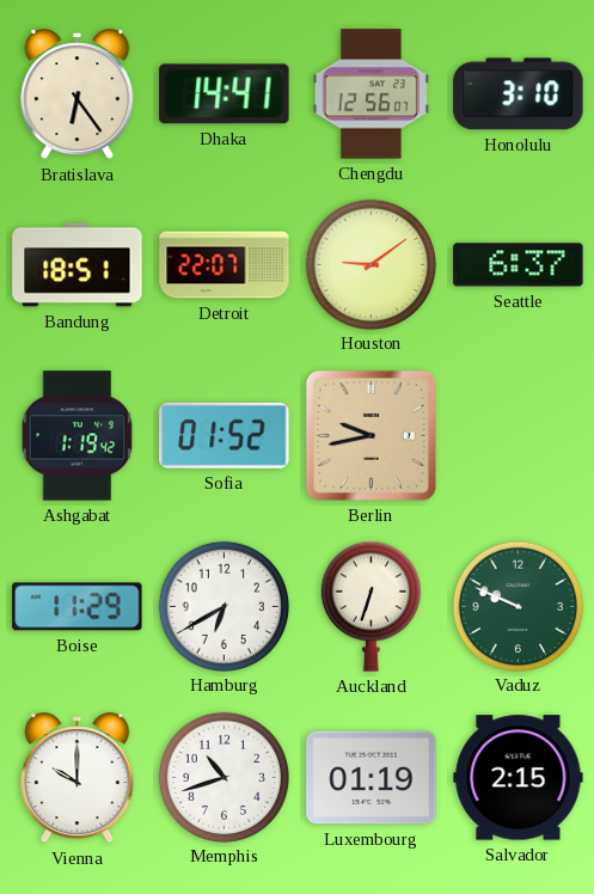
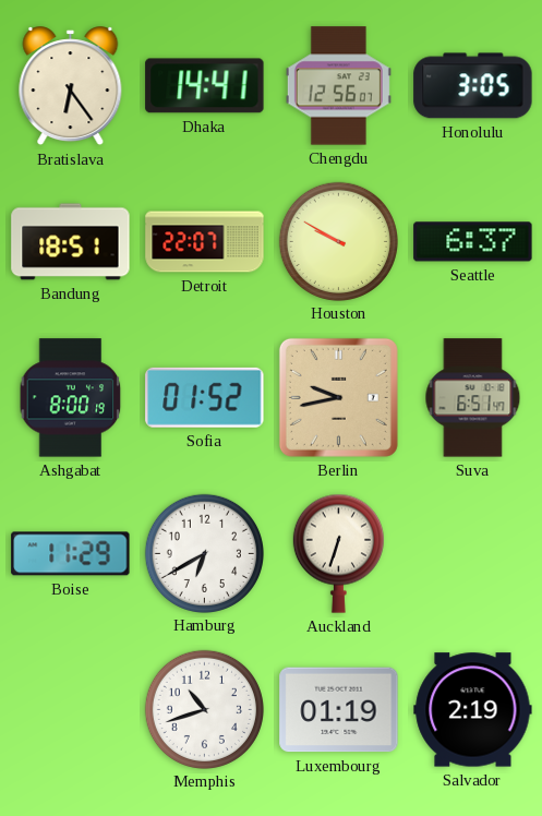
Honolulu: 3:10 -> 3:05 (473, 86)
Houston: 9:09 -> 9:50 (338, 241)
Ashgabat: 1:19 -> 8:00 (71, 398)
Suva: none -> 6:51 (473, 398)
Vaduz: 9:49 -> none (518, 606)
Vienna: 10:00 -> none (78, 778)
Salvador: 2:15 -> 2:19 (473, 710)
